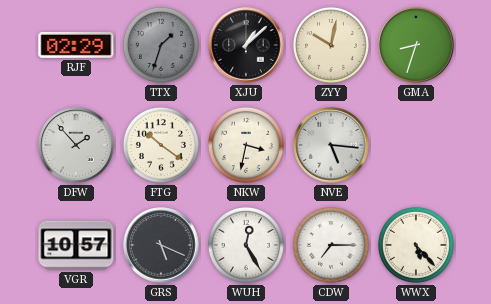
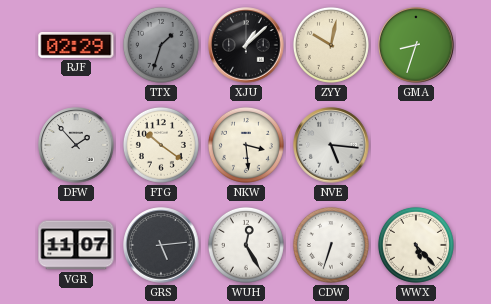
NKW: 3:32 -> 3:29 (246, 145)
VGR: 10:57 -> 11:07 (76, 245)
GRS: 5:19 -> 5:14 (161, 245)
CDW: 7:15 -> 6:33 (331, 245)
